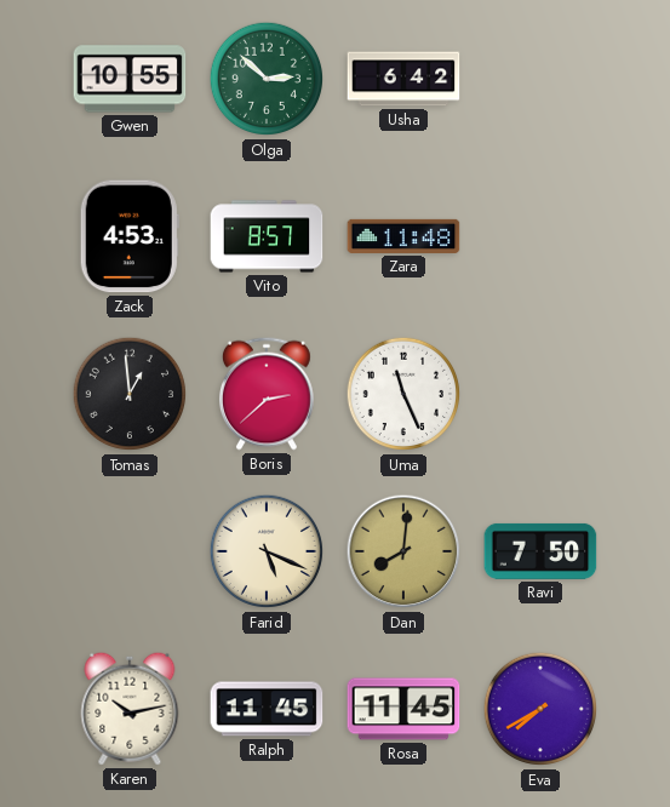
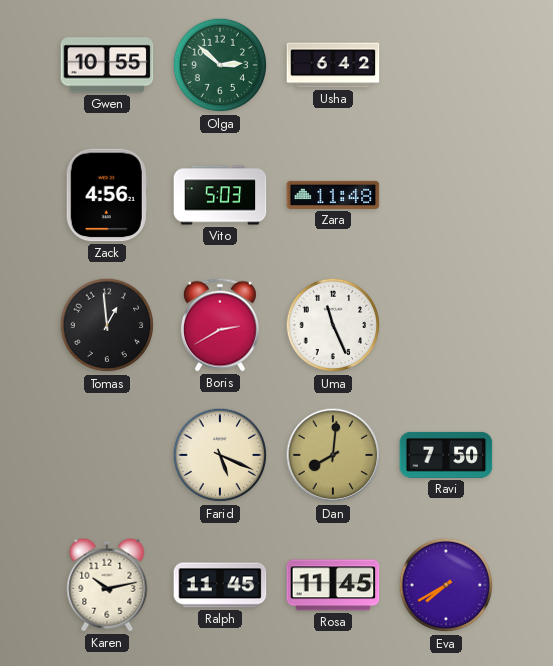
Zack: 4:53 -> 4:56 (107, 195)
Vito: 8:57 -> 5:03 (220, 195)
Boris: 2:38 -> 2:40 (220, 325)
